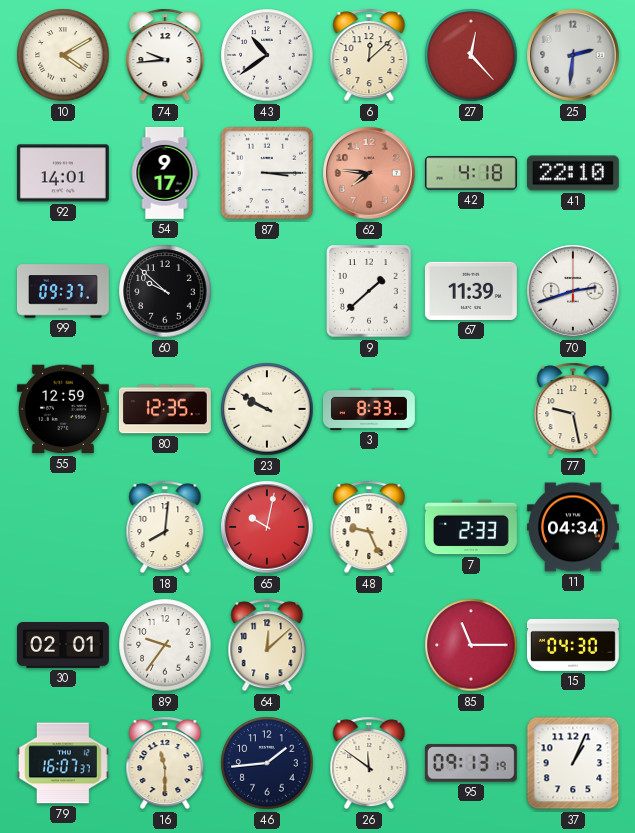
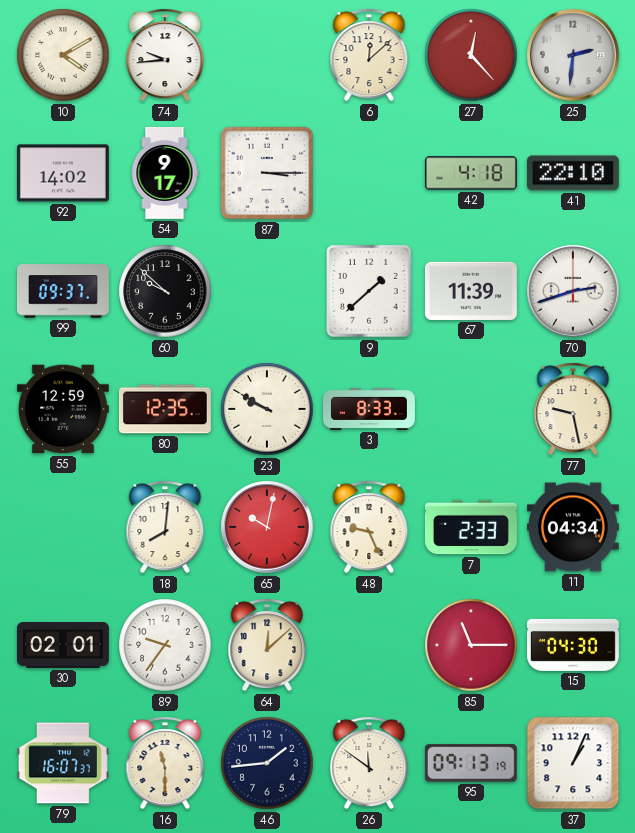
43: 10:39 -> none (267, 55)
92: 14:01 -> 14:02 (63, 173)
62: 7:46 -> none (369, 173)
